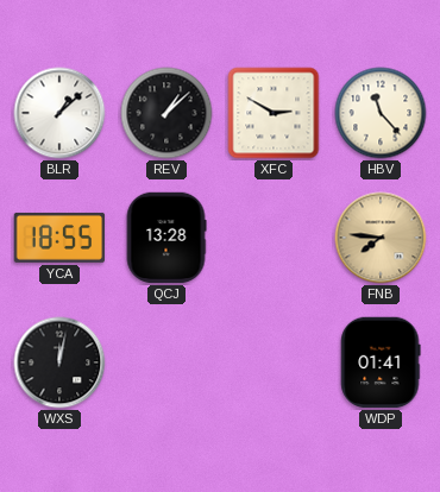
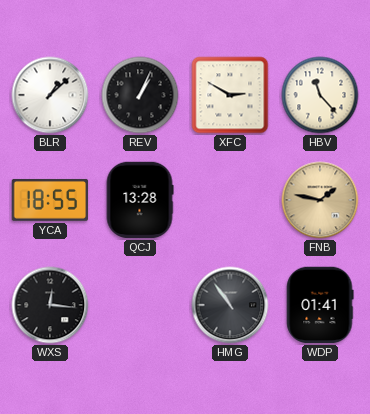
REV: 1:08 -> 1:04 (140, 95)
FNB: 7:46 -> 1:47 (320, 200)
WXS: 12:02 -> 12:16 (50, 305)
HMG: none -> 10:54 (230, 305)
